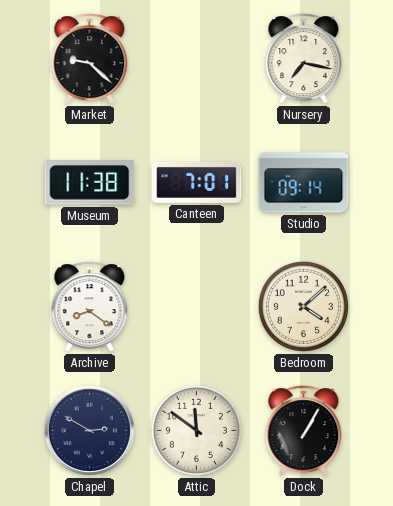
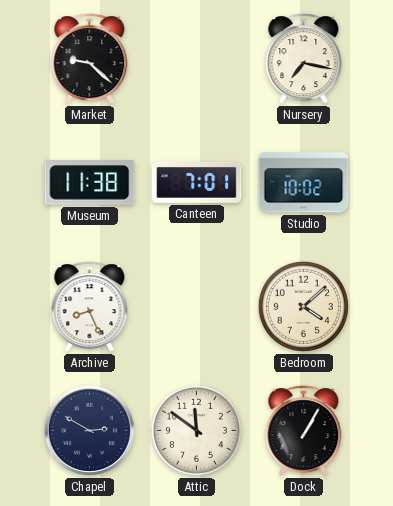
Studio: 09:14 -> 10:02 (304, 183)
Archive: 8:21 -> 8:26 (90, 307)
